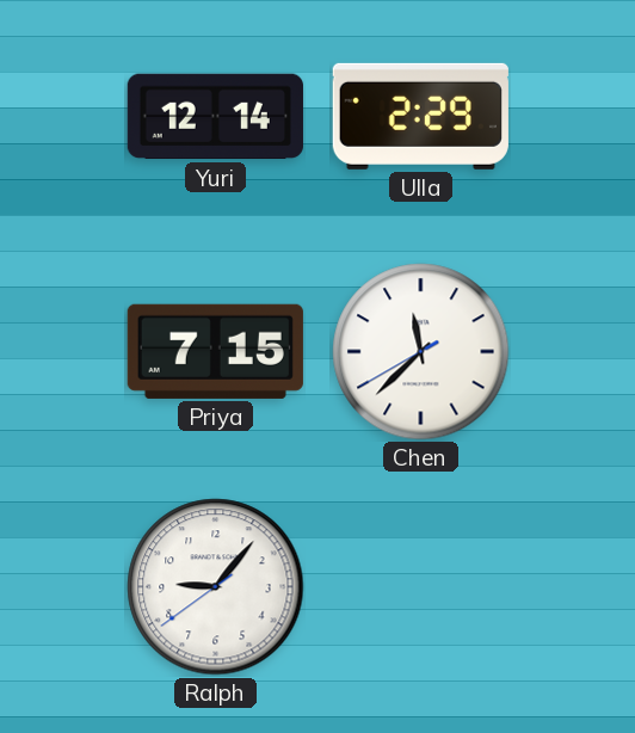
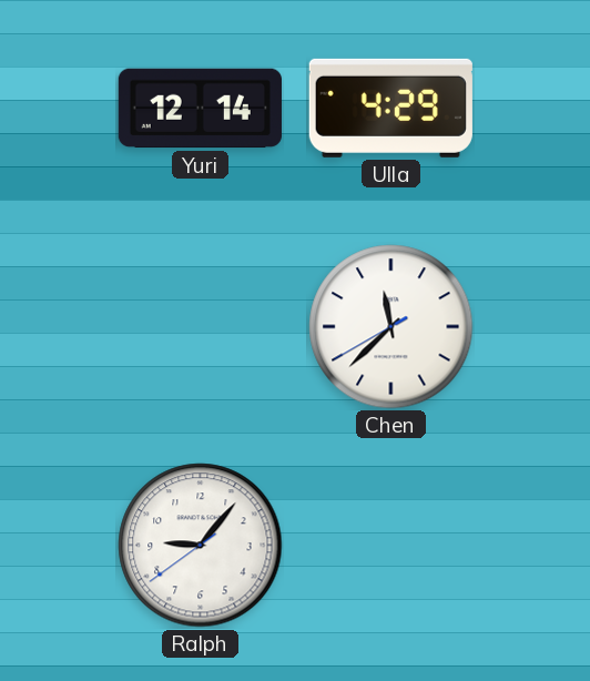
Ulla: 2:29 -> 4:29 (390, 108)
Priya: 7:15 -> none (215, 351)
